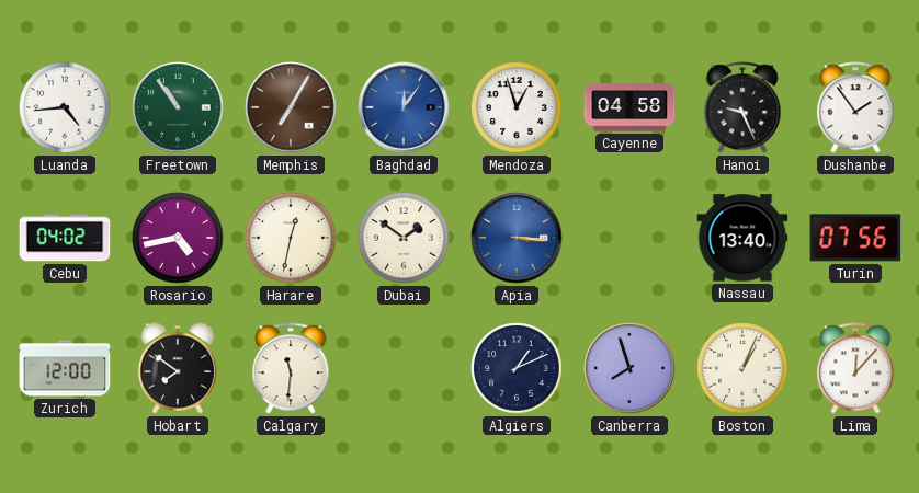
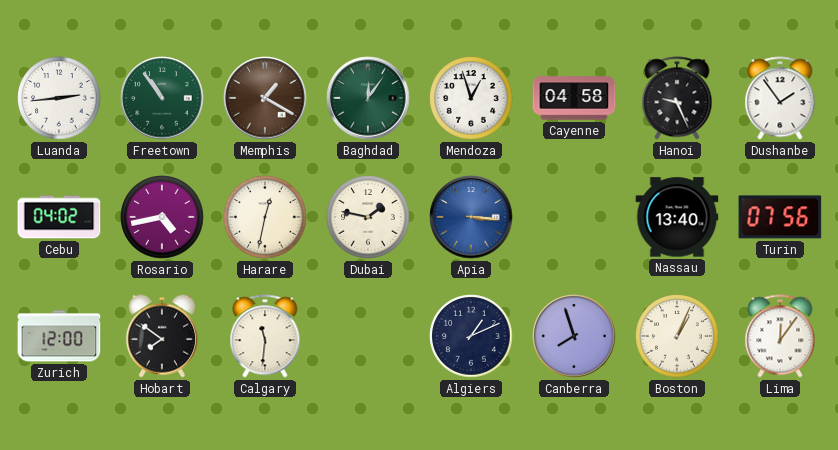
Luanda: 4:44 -> 2:44 (59, 98)
Memphis: 7:05 -> 1:20 (265, 98)
Baghdad dial: blue -> green (368, 98)
Dubai: 1:51 -> 1:47 (368, 217)
Lima: 12:07 -> 12:06 (780, 336)
